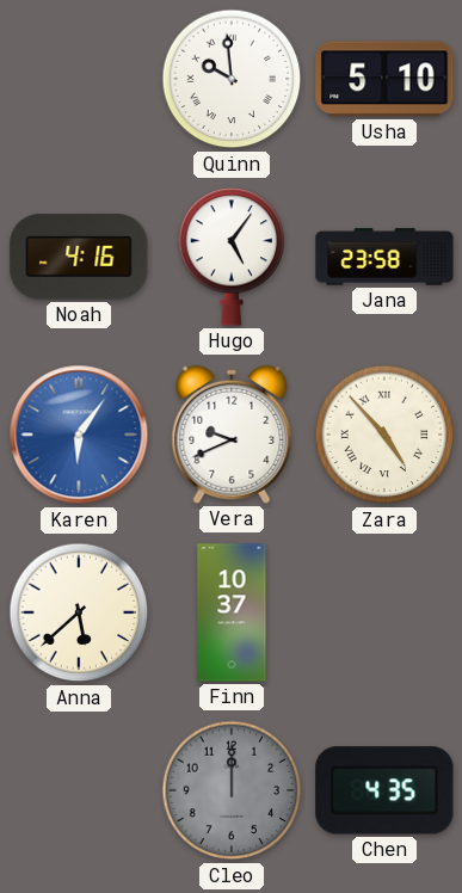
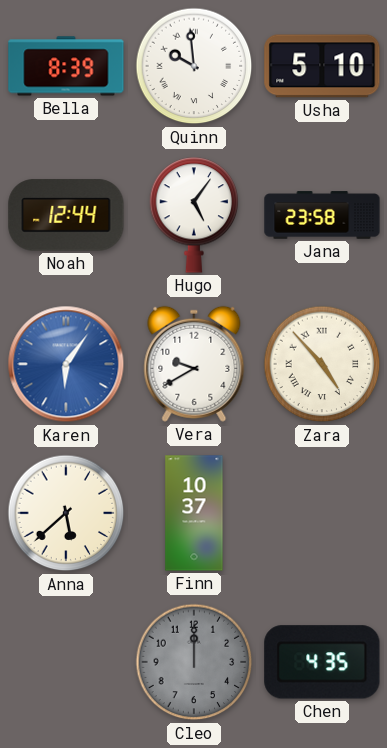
Bella: none -> 8:39 (66, 66)
Noah: 4:16 -> 12:44 (66, 215)
Vera: 9:41 -> 9:40 (194, 364)
